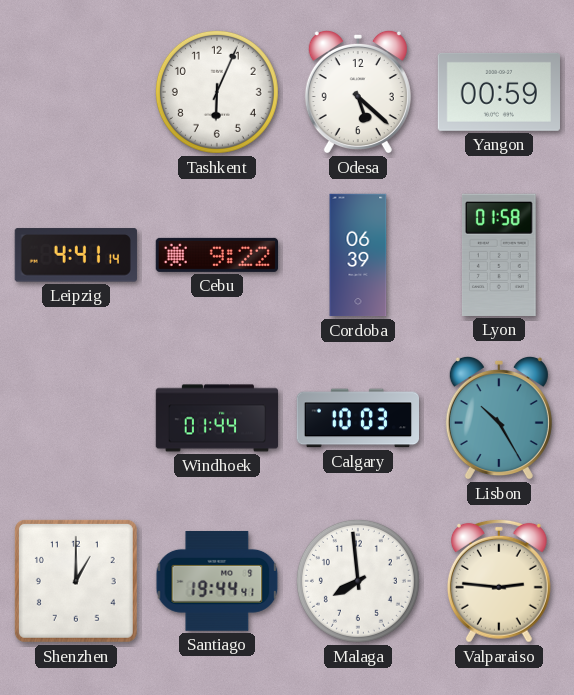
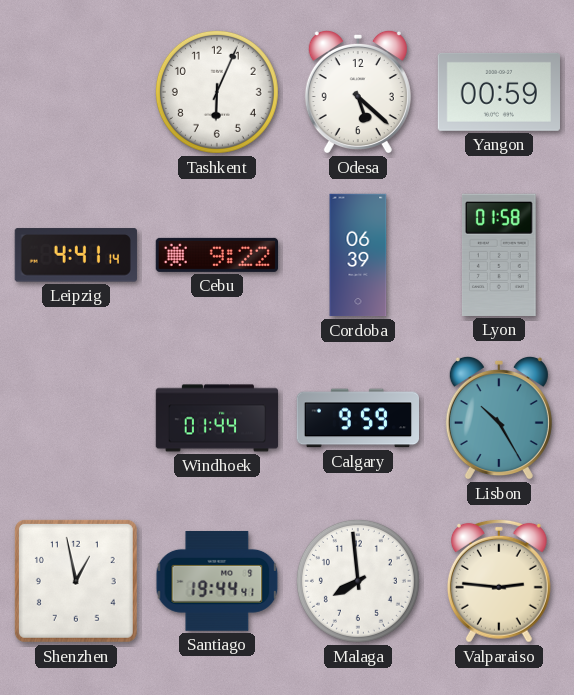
Calgary: 10:03 -> 9:59 (357, 418)
Shenzhen: 1:00 -> 12:58 (76, 581)
